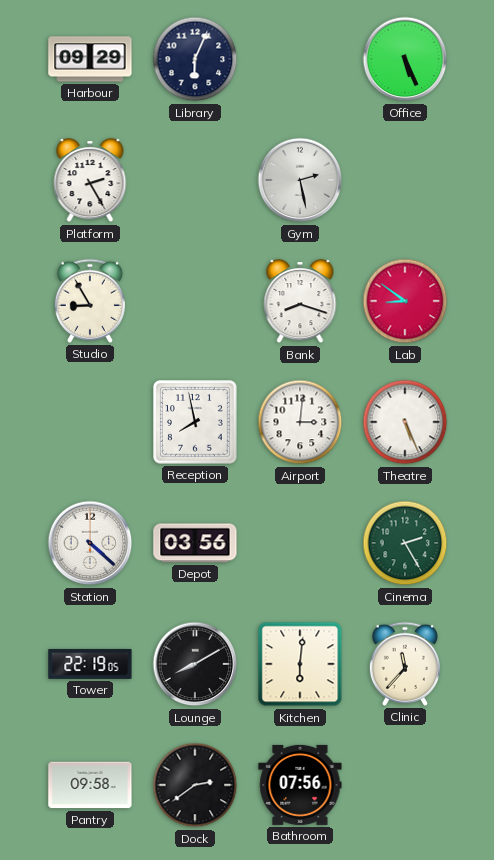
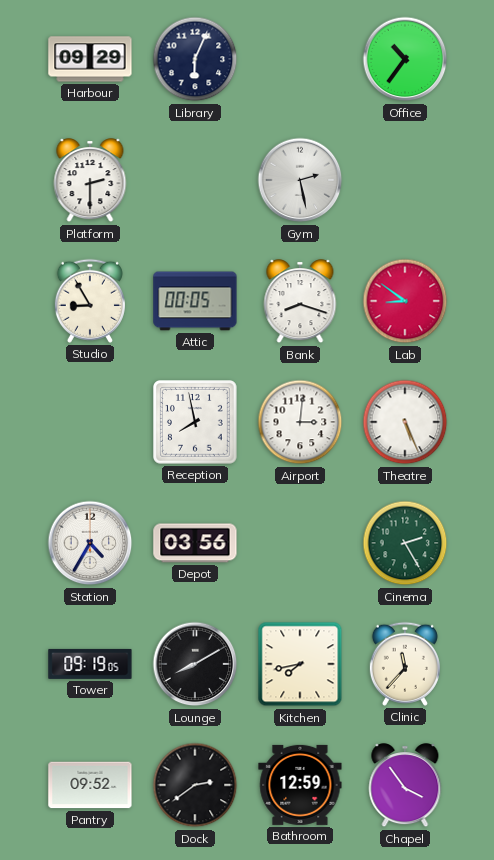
Office: 5:26 -> 10:36 (405, 59)
Platform: 2:25 -> 2:30 (90, 181)
Attic: none -> 00:05 (195, 301)
Station: 4:22 -> 4:35 (90, 543)
Tower: 22:19 -> 09:19 (90, 664)
Kitchen: 6:01 -> 7:43 (300, 664)
Pantry: 09:58 -> 09:52 (90, 785)
Bathroom: 07:56 -> 12:59 (300, 785)
Chapel: none -> 3:54 (405, 786)
